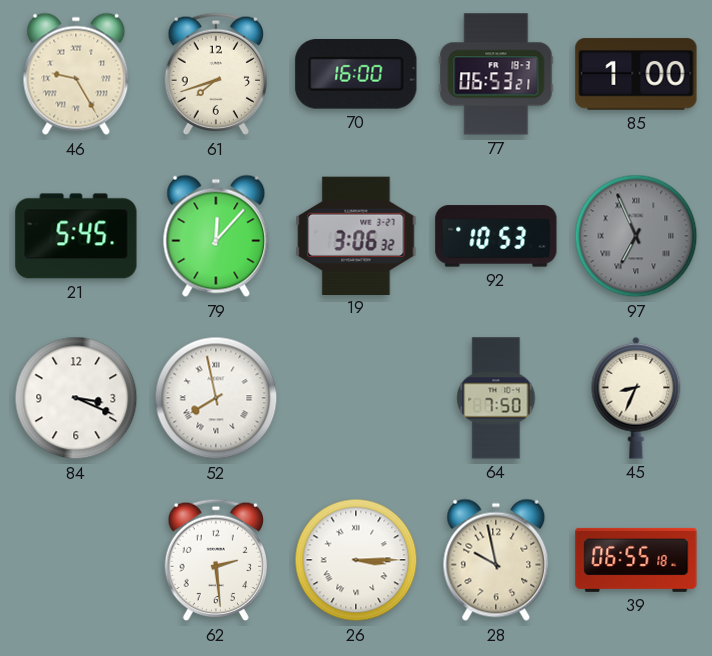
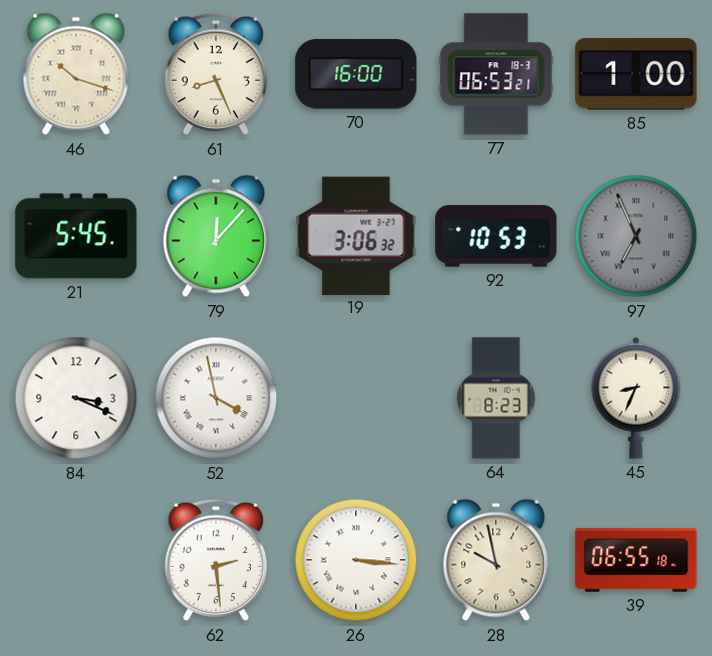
46: 9:25 -> 10:18 (76, 74)
61: 7:42 -> 8:26 (215, 74)
52: 7:58 -> 3:58 (216, 398)
64: 7:50 -> 8:23 (496, 398)
26: 3:15 -> 3:16 (356, 560)
